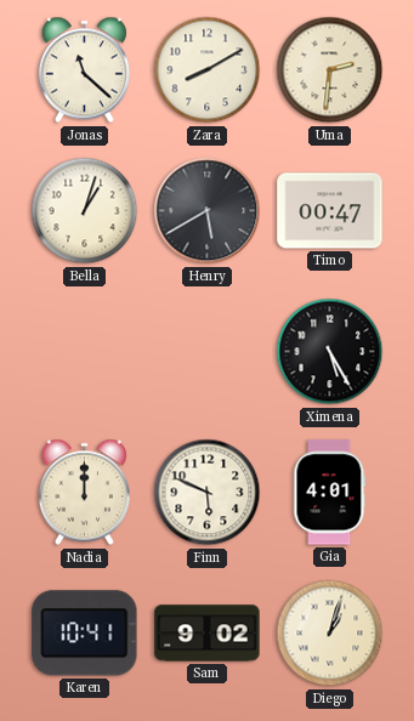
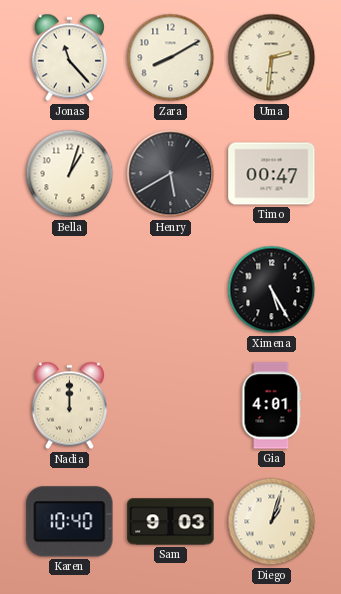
Jonas: 11:22 -> 11:23 (69, 58)
Finn: 5:49 -> none (208, 493)
Karen: 10:41 -> 10:40 (70, 522)
Sam: 9:02 -> 9:03 (171, 522)
